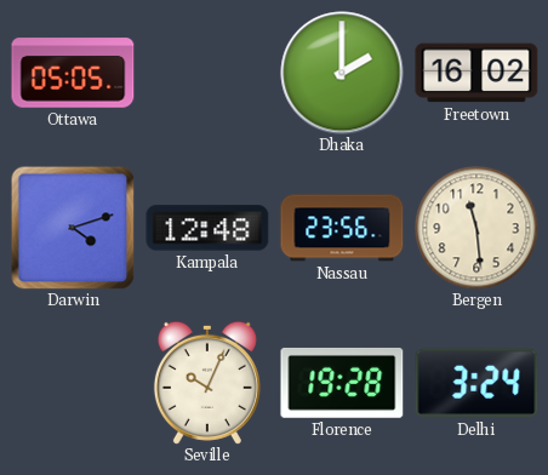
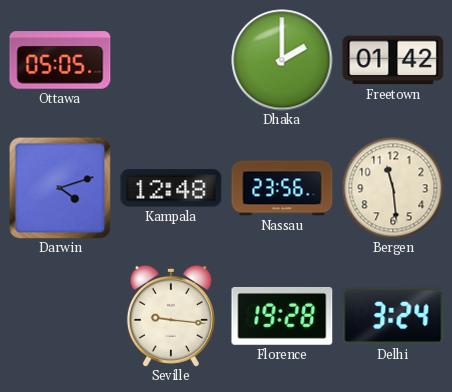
Freetown: 16:02 -> 01:42 (393, 60)
Seville: 10:04 -> 9:16 (171, 316)
